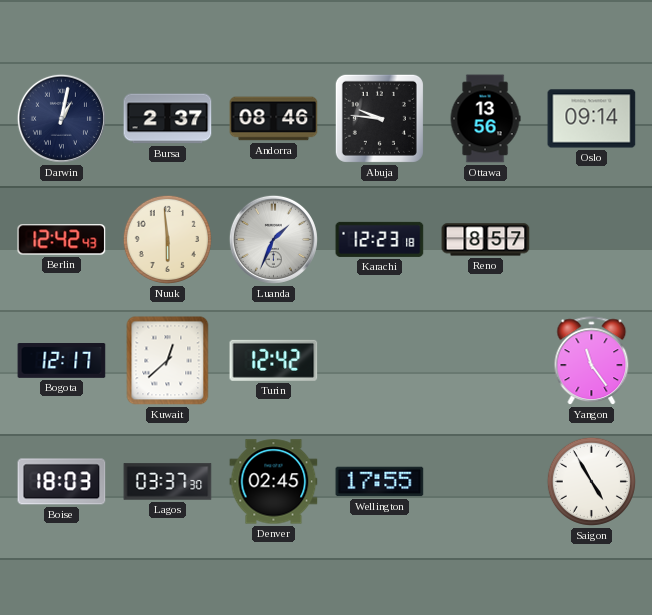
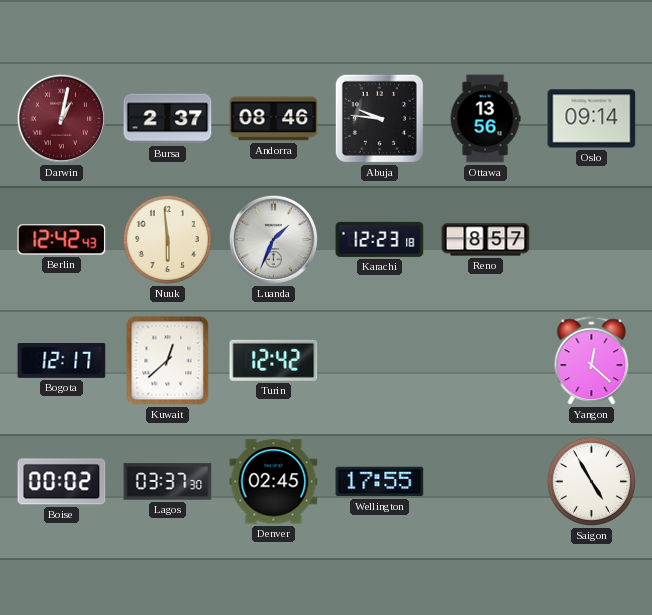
Darwin dial: navy -> burgundy (61, 118)
Yangon: 11:24 -> 12:22 (592, 361)
Boise: 18:03 -> 00:02 (62, 482)
